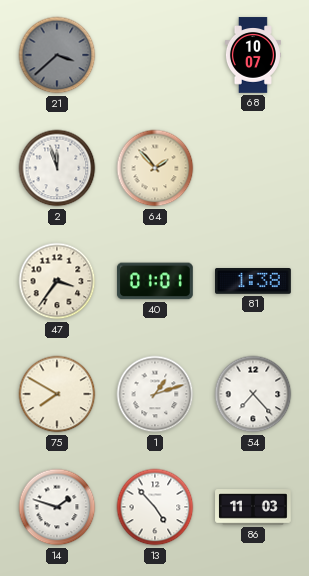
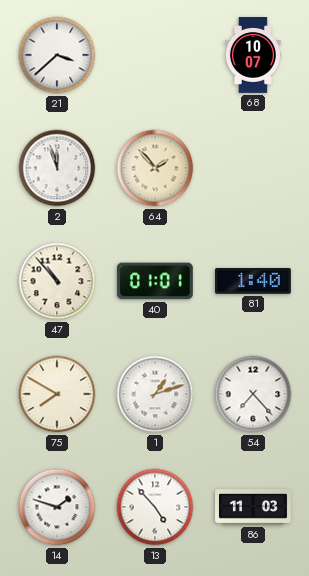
21 dial: grey -> white (57, 55)
47: 3:36 -> 10:53 (57, 281)
81: 1:38 -> 1:40 (254, 282)
